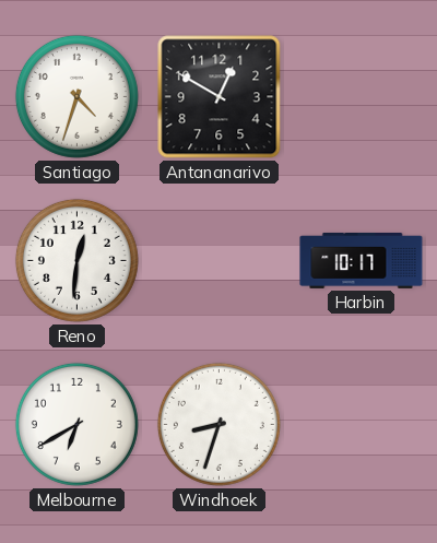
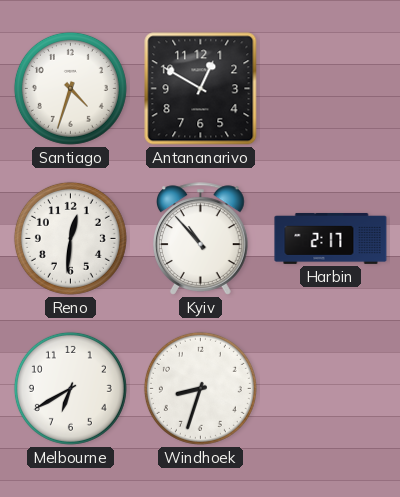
Kyiv: none -> 10:53 (201, 239)
Harbin: 10:17 -> 2:17 (331, 238)
